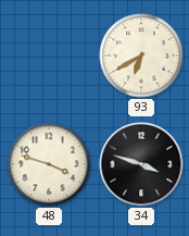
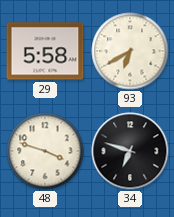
29: none -> 5:58 (45, 51)
34: 3:48 -> 6:48 (130, 151)
